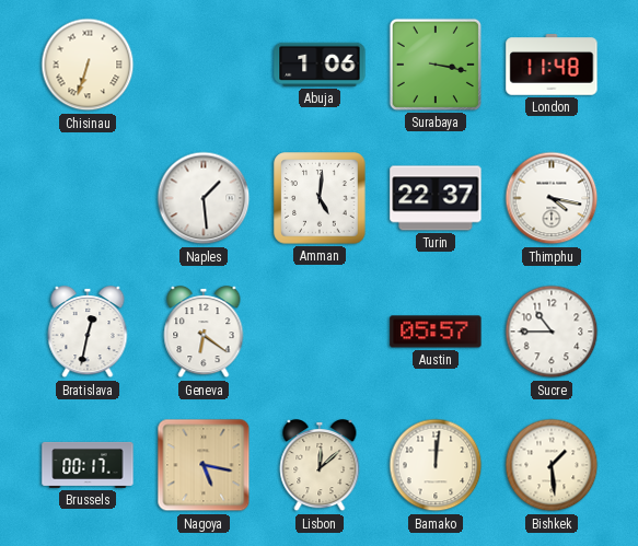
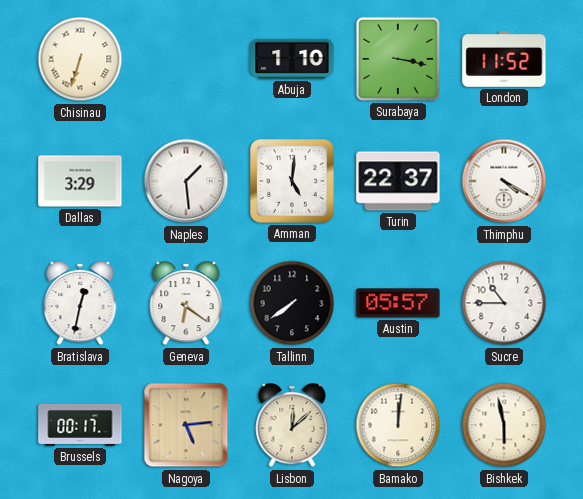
Abuja: 1:06 -> 1:10 (292, 59)
London: 11:48 -> 11:52 (504, 59)
Dallas: none -> 3:29 (80, 181)
Thimphu: 4:17 -> 4:20 (504, 181)
Tallinn: none -> 7:39 (292, 303)
Nagoya: 5:17 -> 5:14 (186, 425)
Bishkek: 1:29 -> 5:58 (504, 425)
